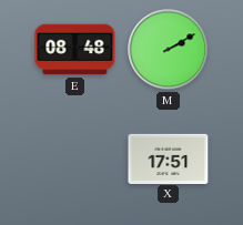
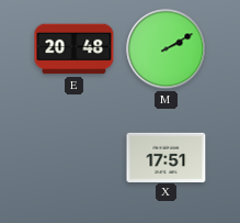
E: 08:48 -> 20:48 (75, 49)
